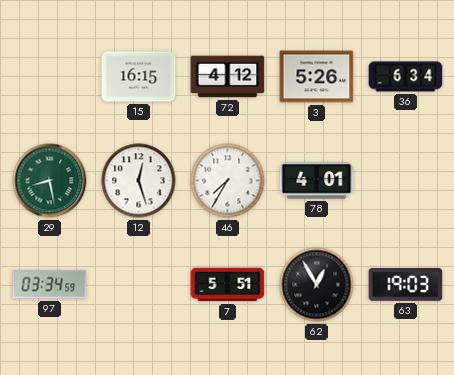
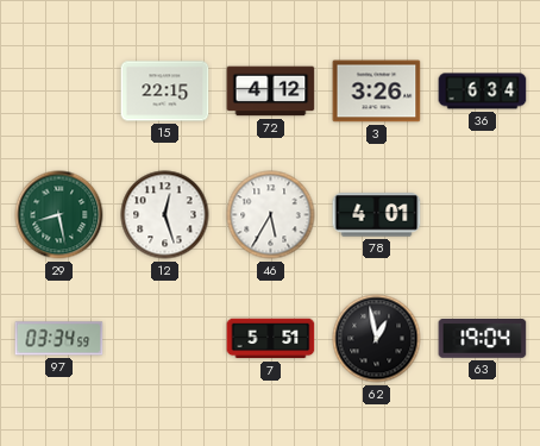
15: 16:15 -> 22:15 (165, 92)
3: 5:26 -> 3:26 (377, 92)
46: 7:35 -> 5:35 (271, 215)
62: 12:55 -> 12:58 (377, 339)
63: 19:03 -> 19:04 (483, 339)
